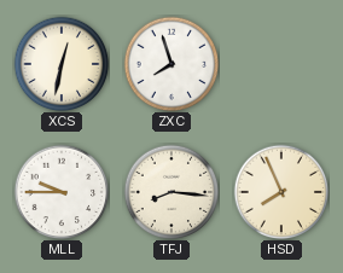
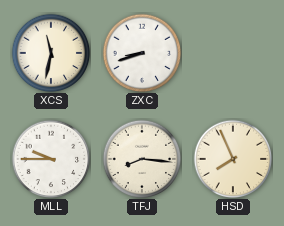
XCS: 12:32 -> 11:32 (51, 53)
ZXC: 7:57 -> 8:42 (142, 53)
